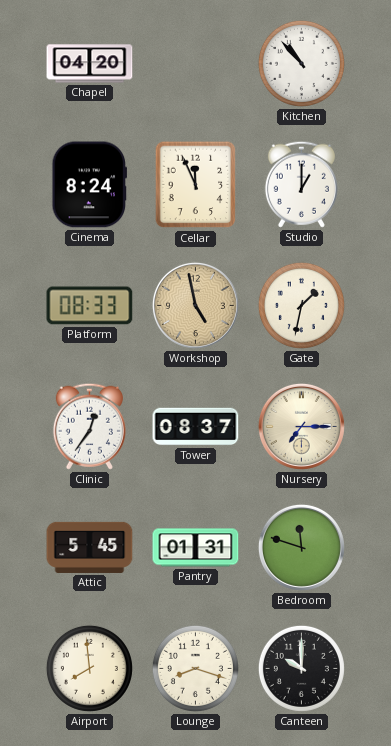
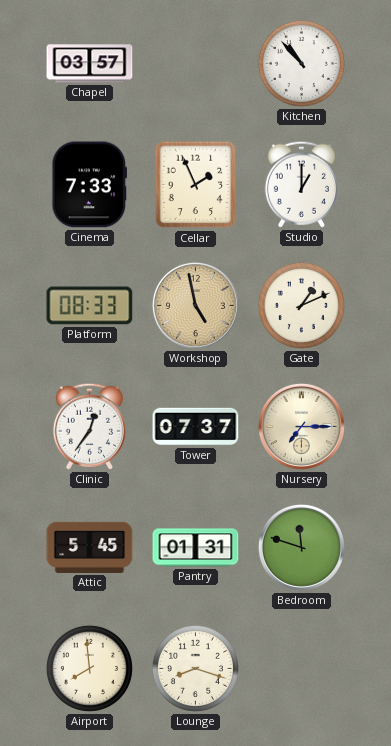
Chapel: 04:20 -> 03:57 (90, 64)
Cinema: 8:24 -> 7:33 (90, 185)
Cellar: 11:56 -> 1:56 (196, 185)
Gate: 1:32 -> 1:11 (301, 305)
Tower: 08:37 -> 07:37 (196, 427)
Canteen: 10:00 -> none (301, 668)
